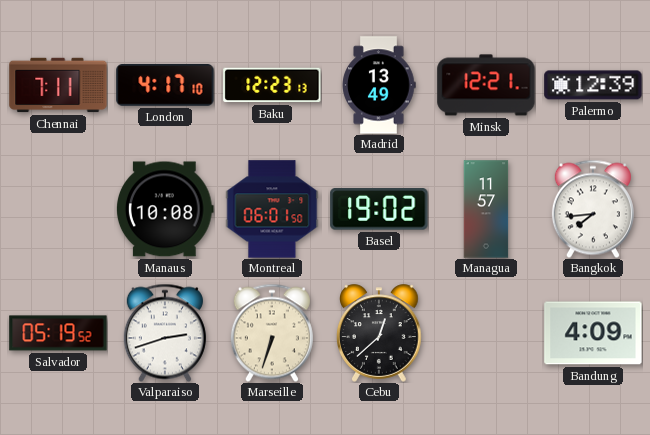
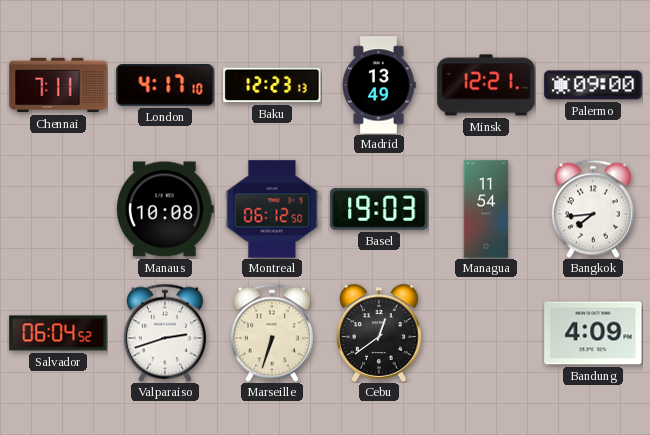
Palermo: 12:39 -> 09:00 (593, 85)
Montreal: 06:01 -> 06:12 (272, 209)
Basel: 19:02 -> 19:03 (379, 209)
Managua: 11:57 -> 11:54 (486, 209)
Salvador: 05:19 -> 06:04 (58, 333)
Cebu: 12:38 -> 12:39 (379, 333)
